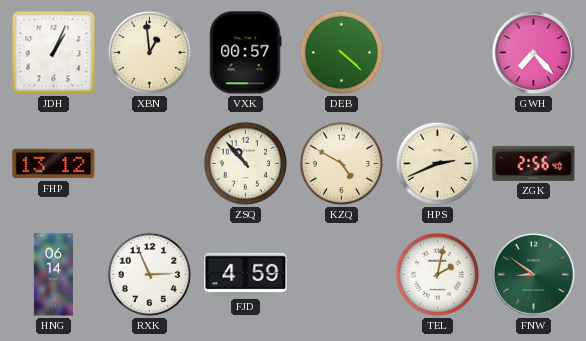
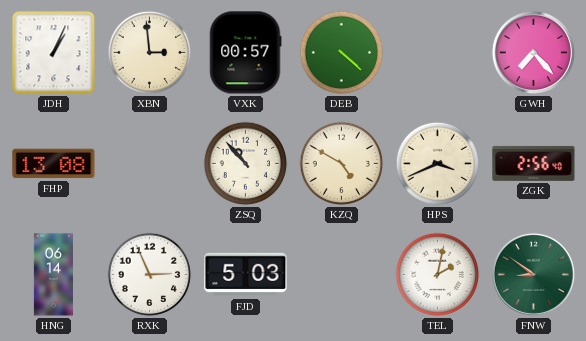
XBN: 12:59 -> 2:59 (150, 53)
FHP: 13:12 -> 13:08 (54, 164)
HPS: 2:41 -> 3:41 (438, 164)
FJD: 4:59 -> 5:03 (246, 275)
